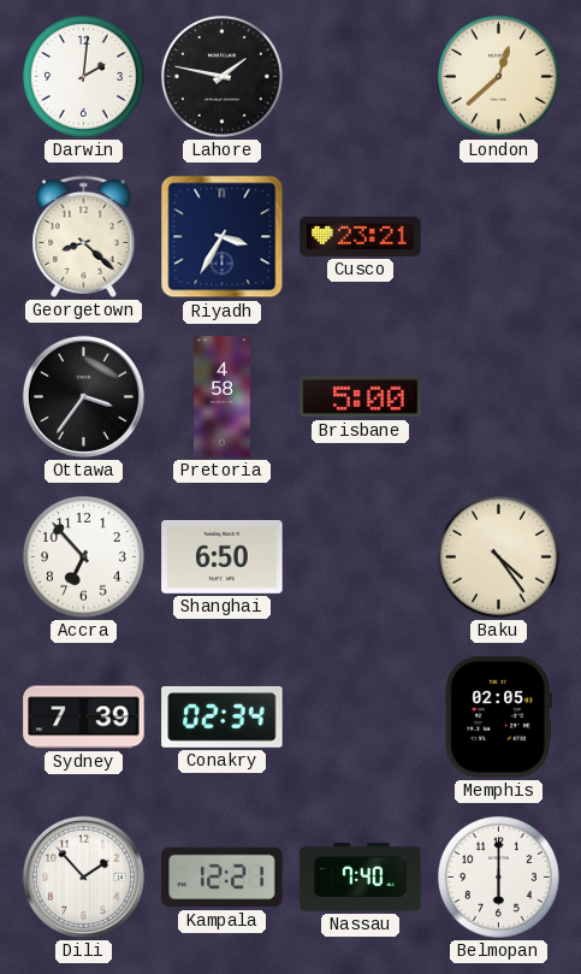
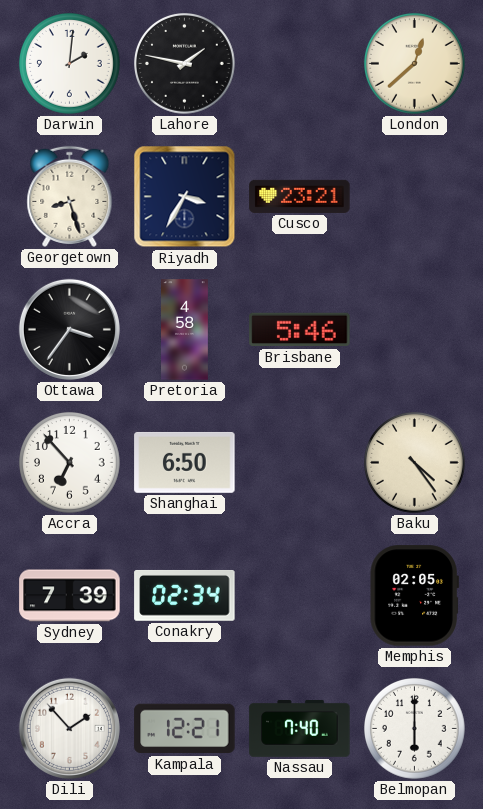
Georgetown: 8:22 -> 8:27 (70, 196)
Brisbane: 5:00 -> 5:46 (300, 330)
